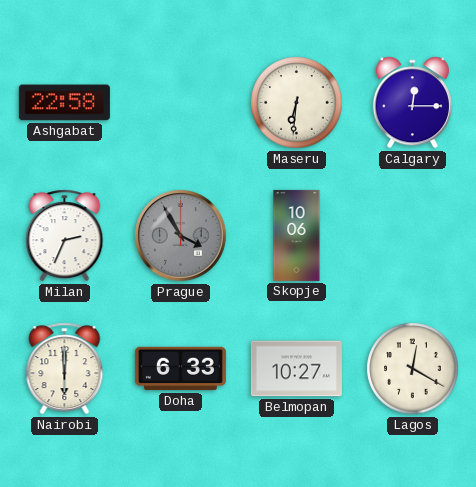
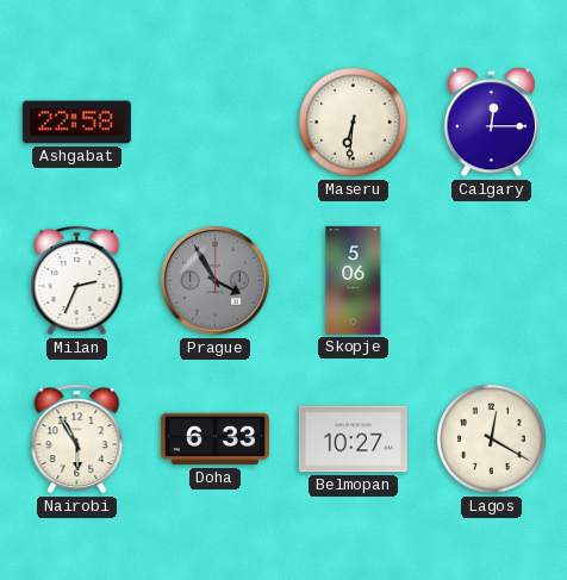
Skopje: 10:06 -> 5:06 (354, 280)
Nairobi: 6:00 -> 5:55 (77, 439)
